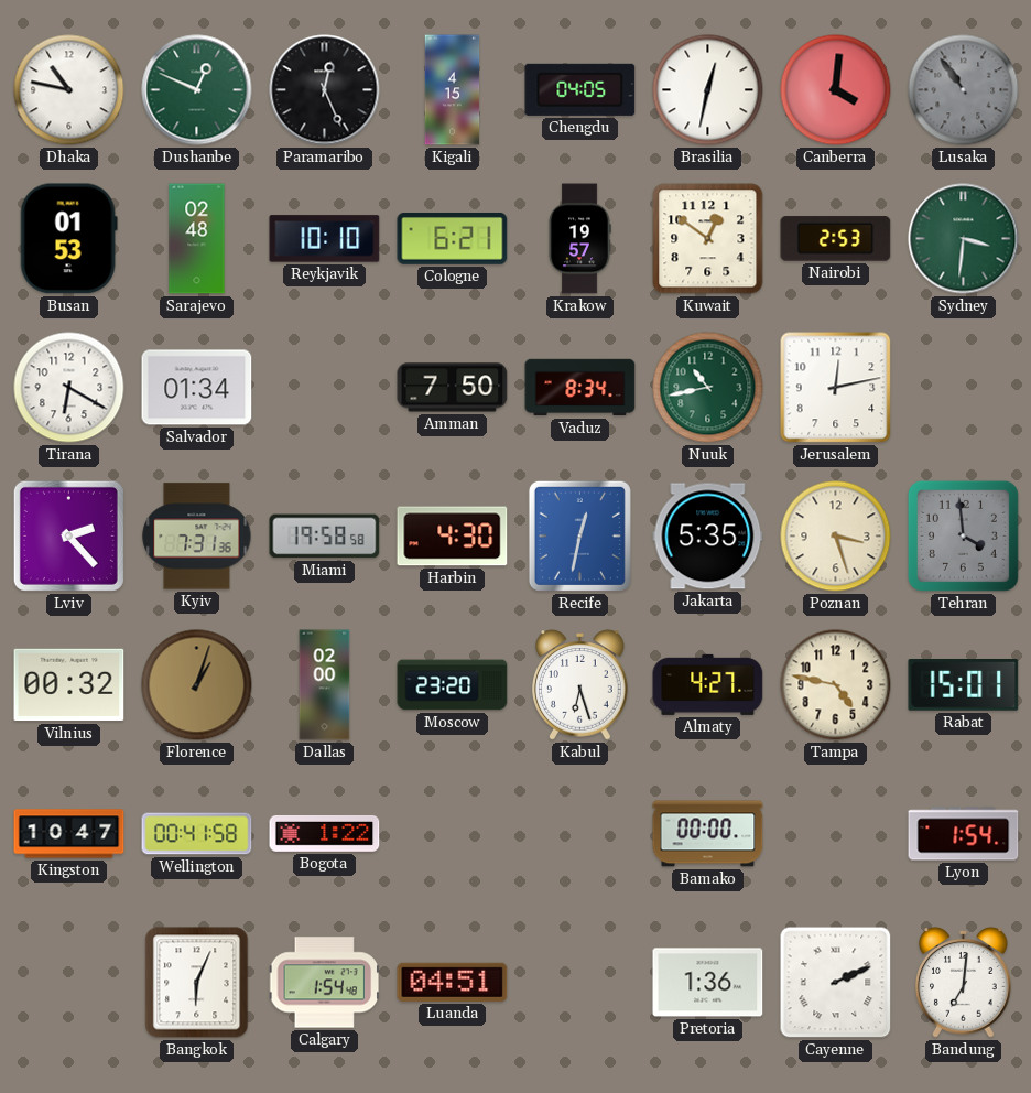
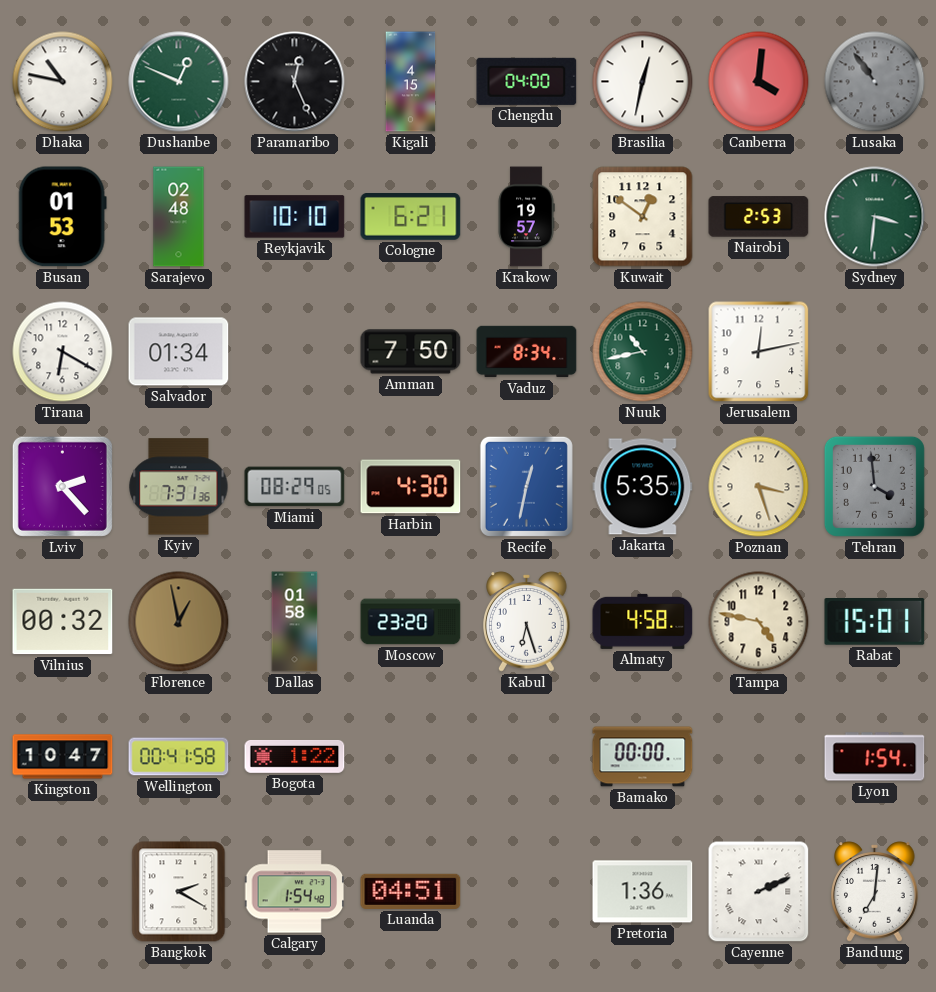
Chengdu: 04:05 -> 04:00 (527, 81)
Miami: 19:58 -> 08:29 (295, 487)
Florence: 1:03 -> 12:58 (179, 622)
Dallas: 02:00 -> 01:58 (295, 622)
Almaty: 4:27 -> 4:58 (643, 621)
Bangkok: 6:04 -> 2:20 (179, 892)
